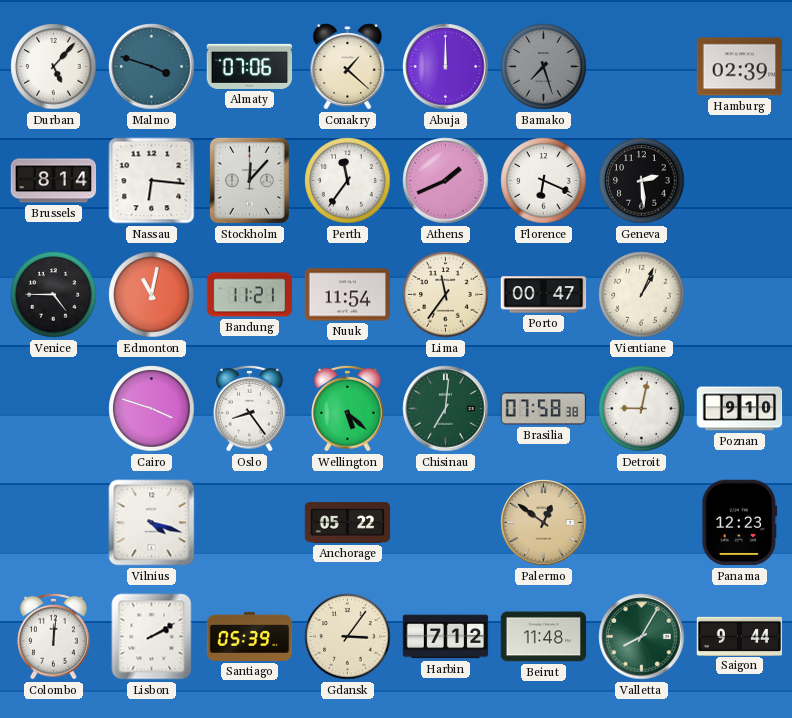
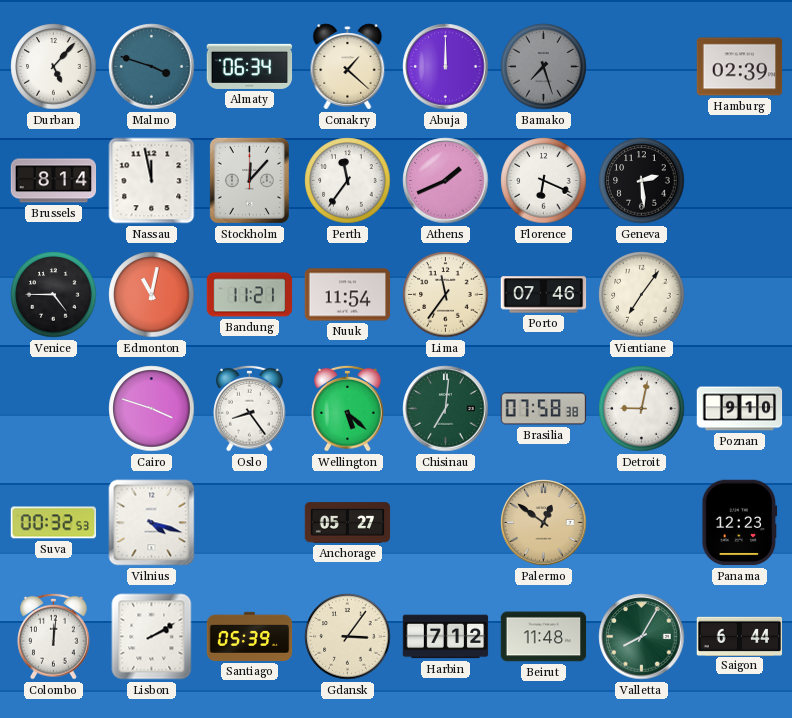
Almaty: 07:06 -> 06:34 (250, 66)
Nassau: 6:16 -> 11:58 (152, 181)
Porto: 00:47 -> 07:46 (544, 295)
Vientiane: 1:04 -> 7:06 (642, 295)
Suva: none -> 00:32 (54, 523)
Anchorage: 05:22 -> 05:27 (348, 523)
Saigon: 9:44 -> 6:44 (740, 636)
